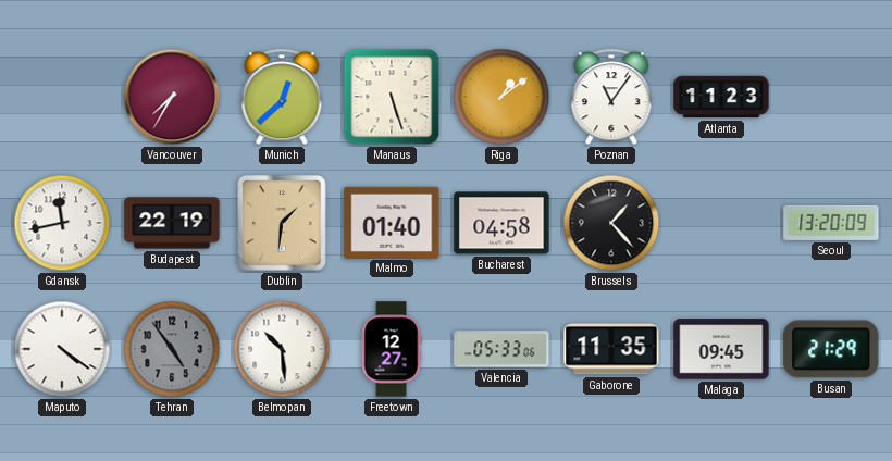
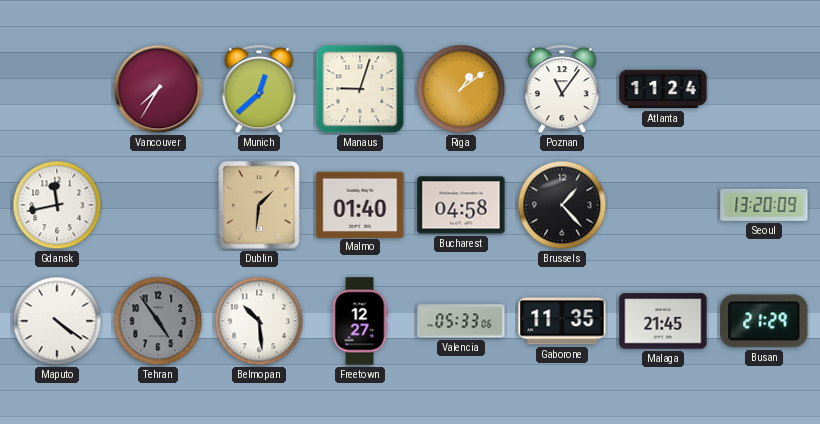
Manaus: 5:27 -> 9:03 (360, 89)
Atlanta: 11:23 -> 11:24 (663, 89)
Budapest: 22:19 -> none (172, 223)
Malaga: 09:45 -> 21:45 (663, 321)
